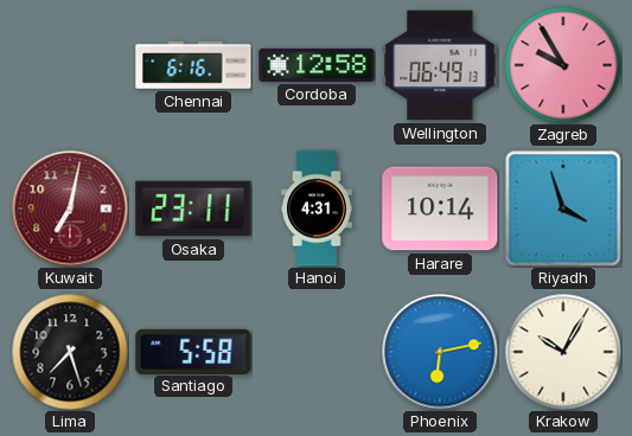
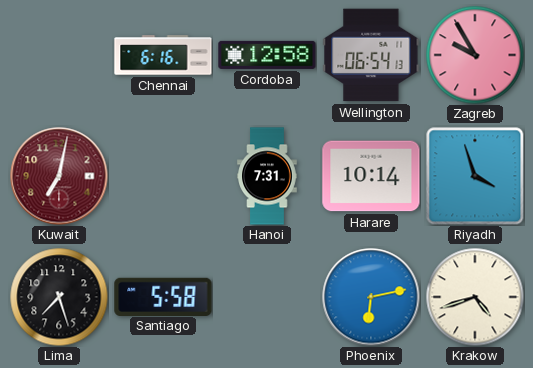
Wellington: 06:49 -> 06:54 (371, 55)
Osaka: 23:11 -> none (193, 209)
Hanoi: 4:31 -> 7:31 (267, 176)
Krakow: 10:05 -> 4:42 (475, 297)
